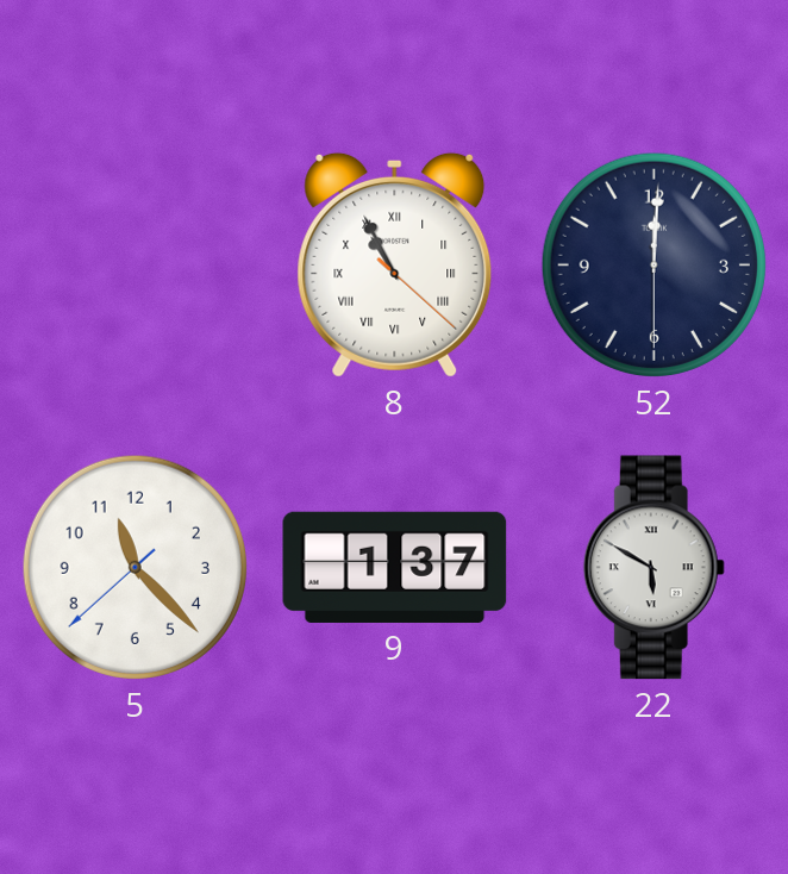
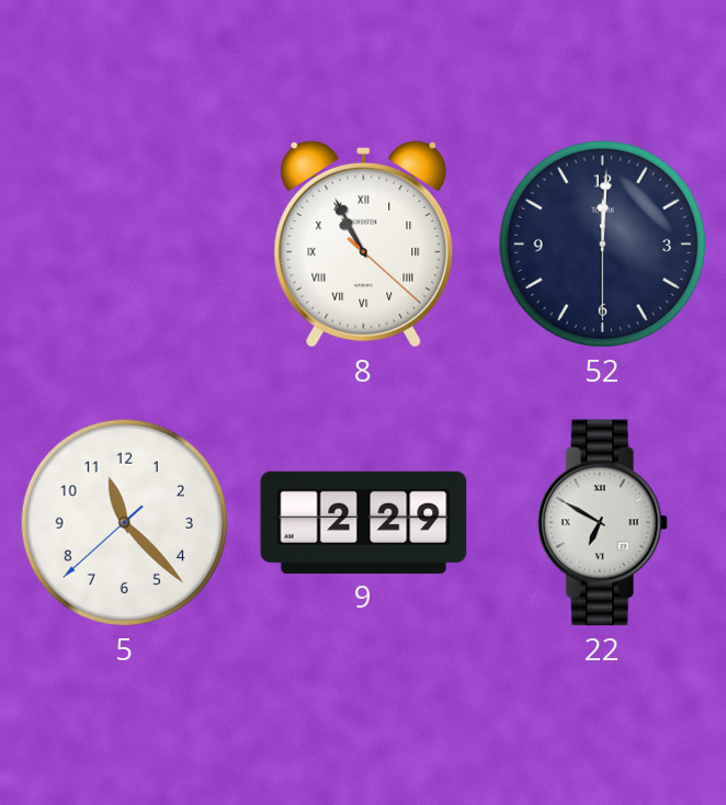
9: 1:37 -> 2:29 (364, 522)
22: 5:50 -> 6:50 (602, 523)
